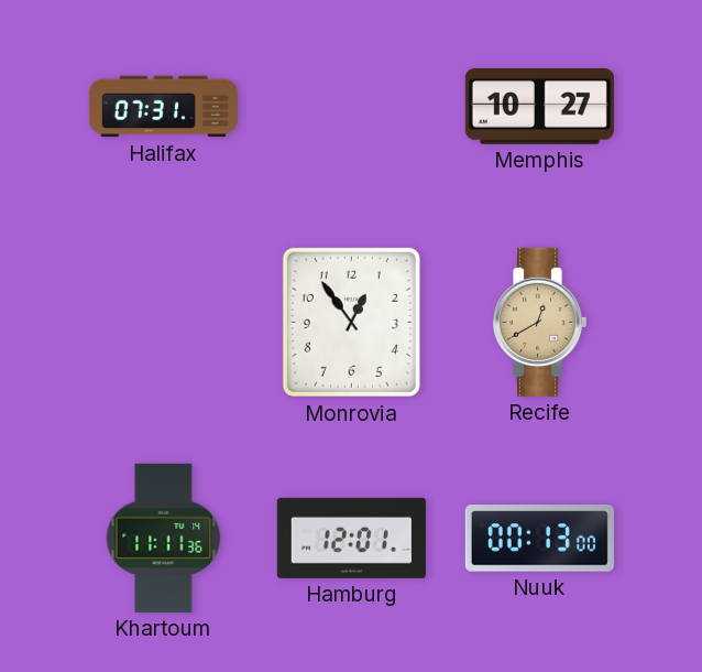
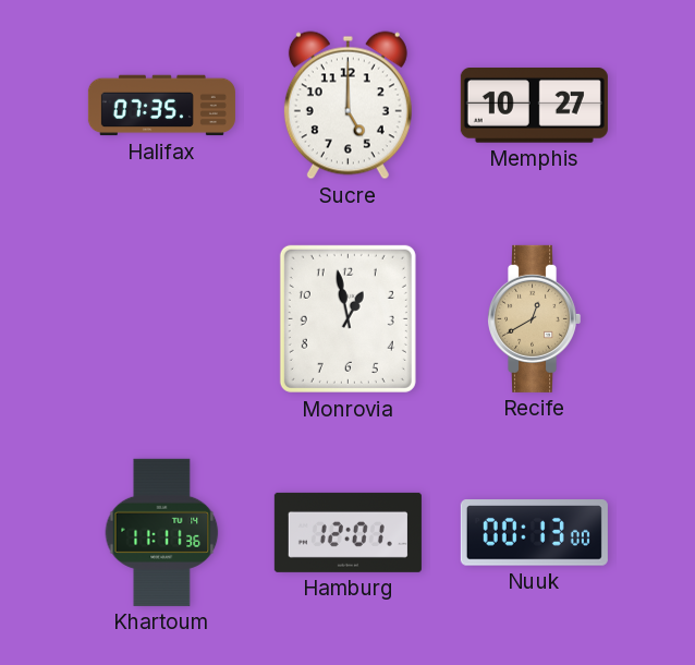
Halifax: 07:31 -> 07:35 (161, 106)
Sucre: none -> 5:00 (347, 106)
Monrovia: 12:54 -> 12:58 (347, 318)
